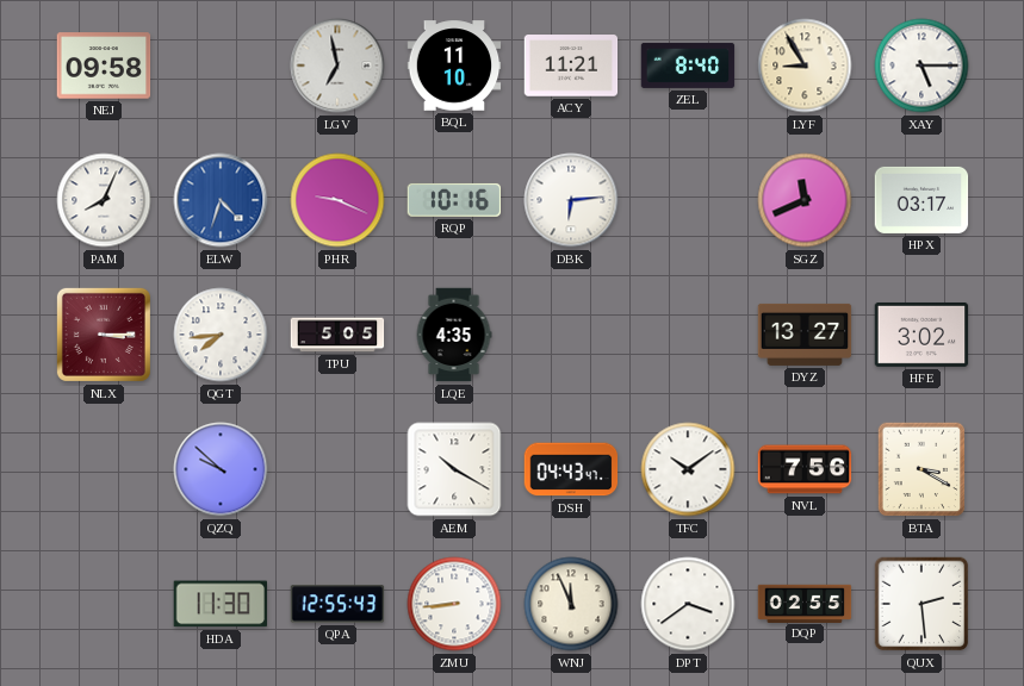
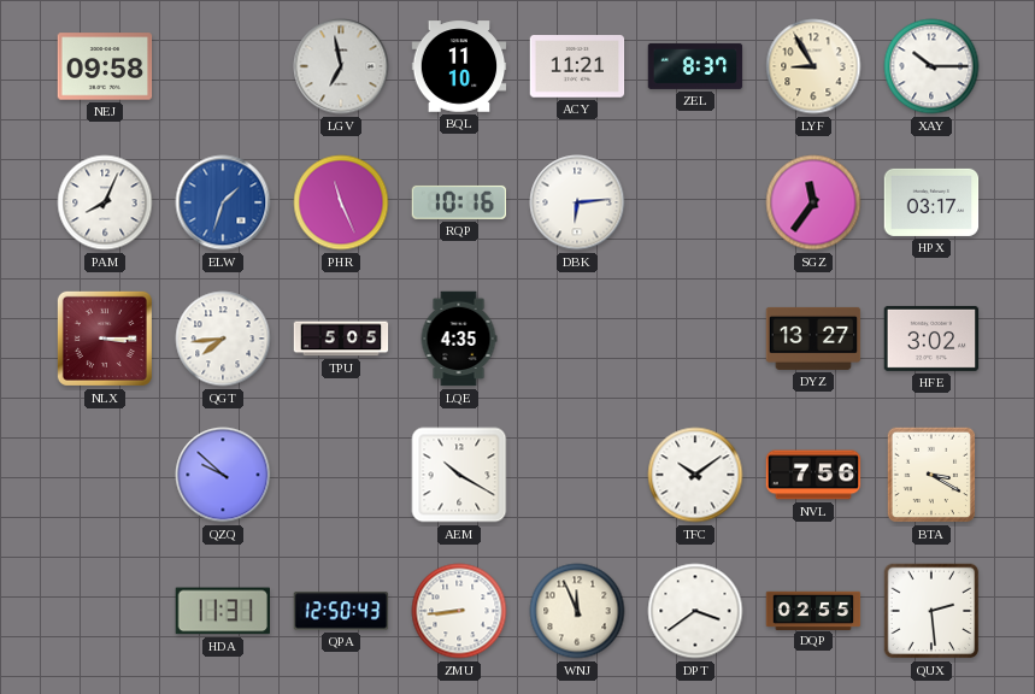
ZEL: 8:40 -> 8:37 (695, 66)
XAY: 5:15 -> 10:15 (931, 66)
ELW: 4:33 -> 1:33 (223, 202)
PHR: 9:19 -> 11:26 (341, 202)
SGZ: 11:41 -> 11:36 (813, 202)
DSH: 04:43 -> none (571, 469)
HDA: 11:30 -> 11:31 (222, 611)
QPA: 12:55 -> 12:50 (341, 611)
